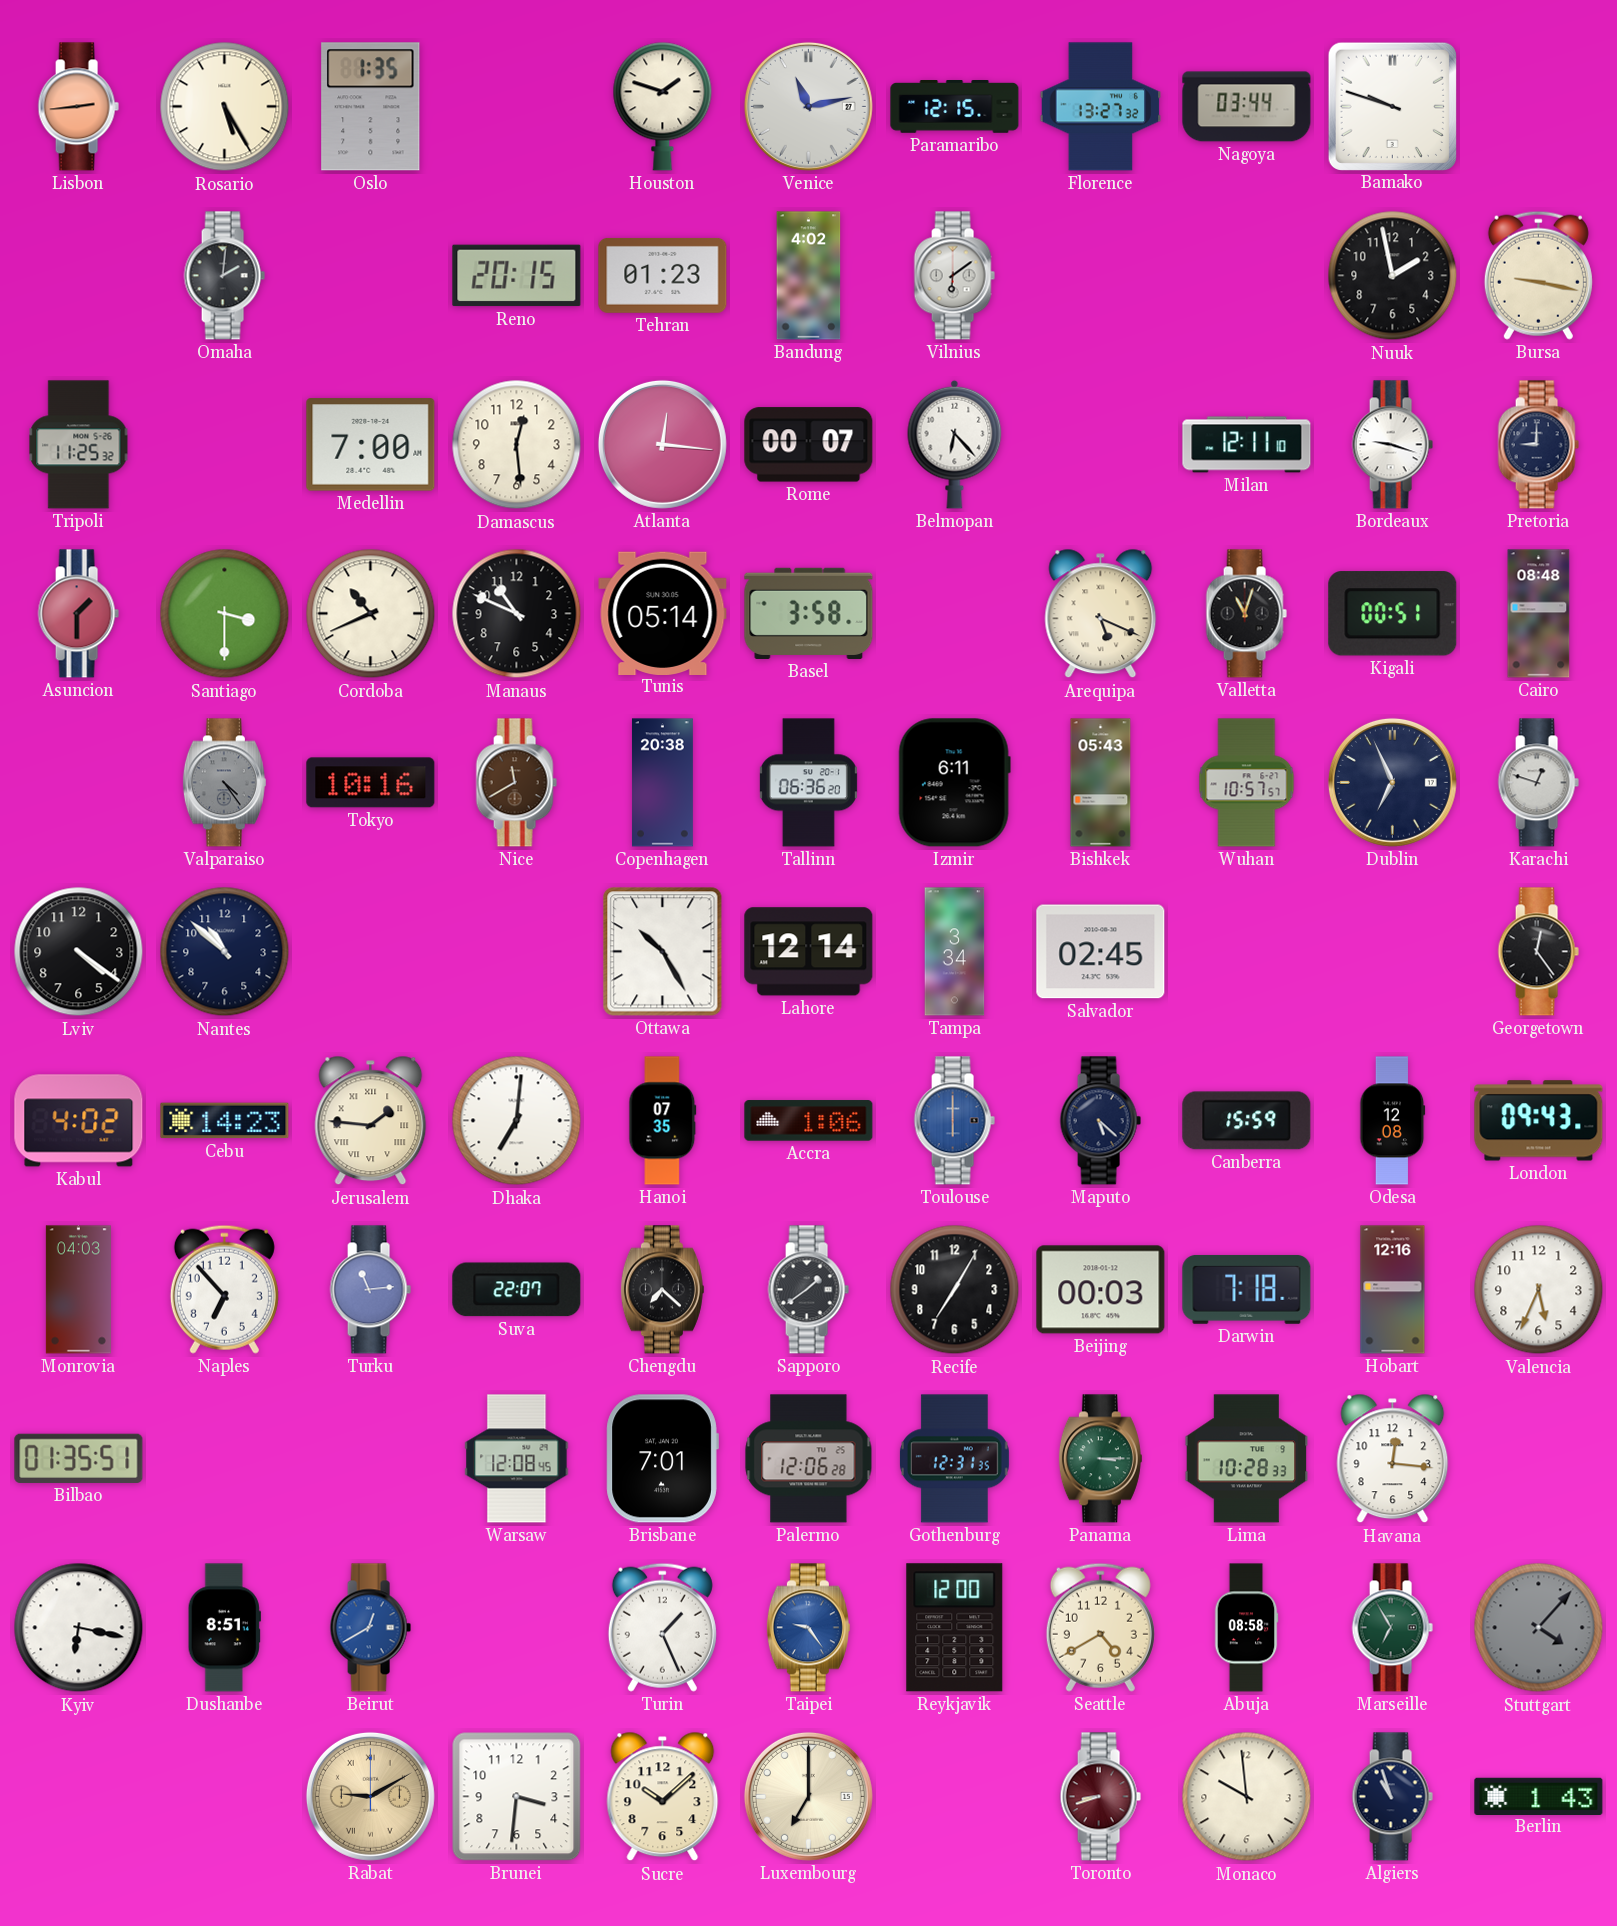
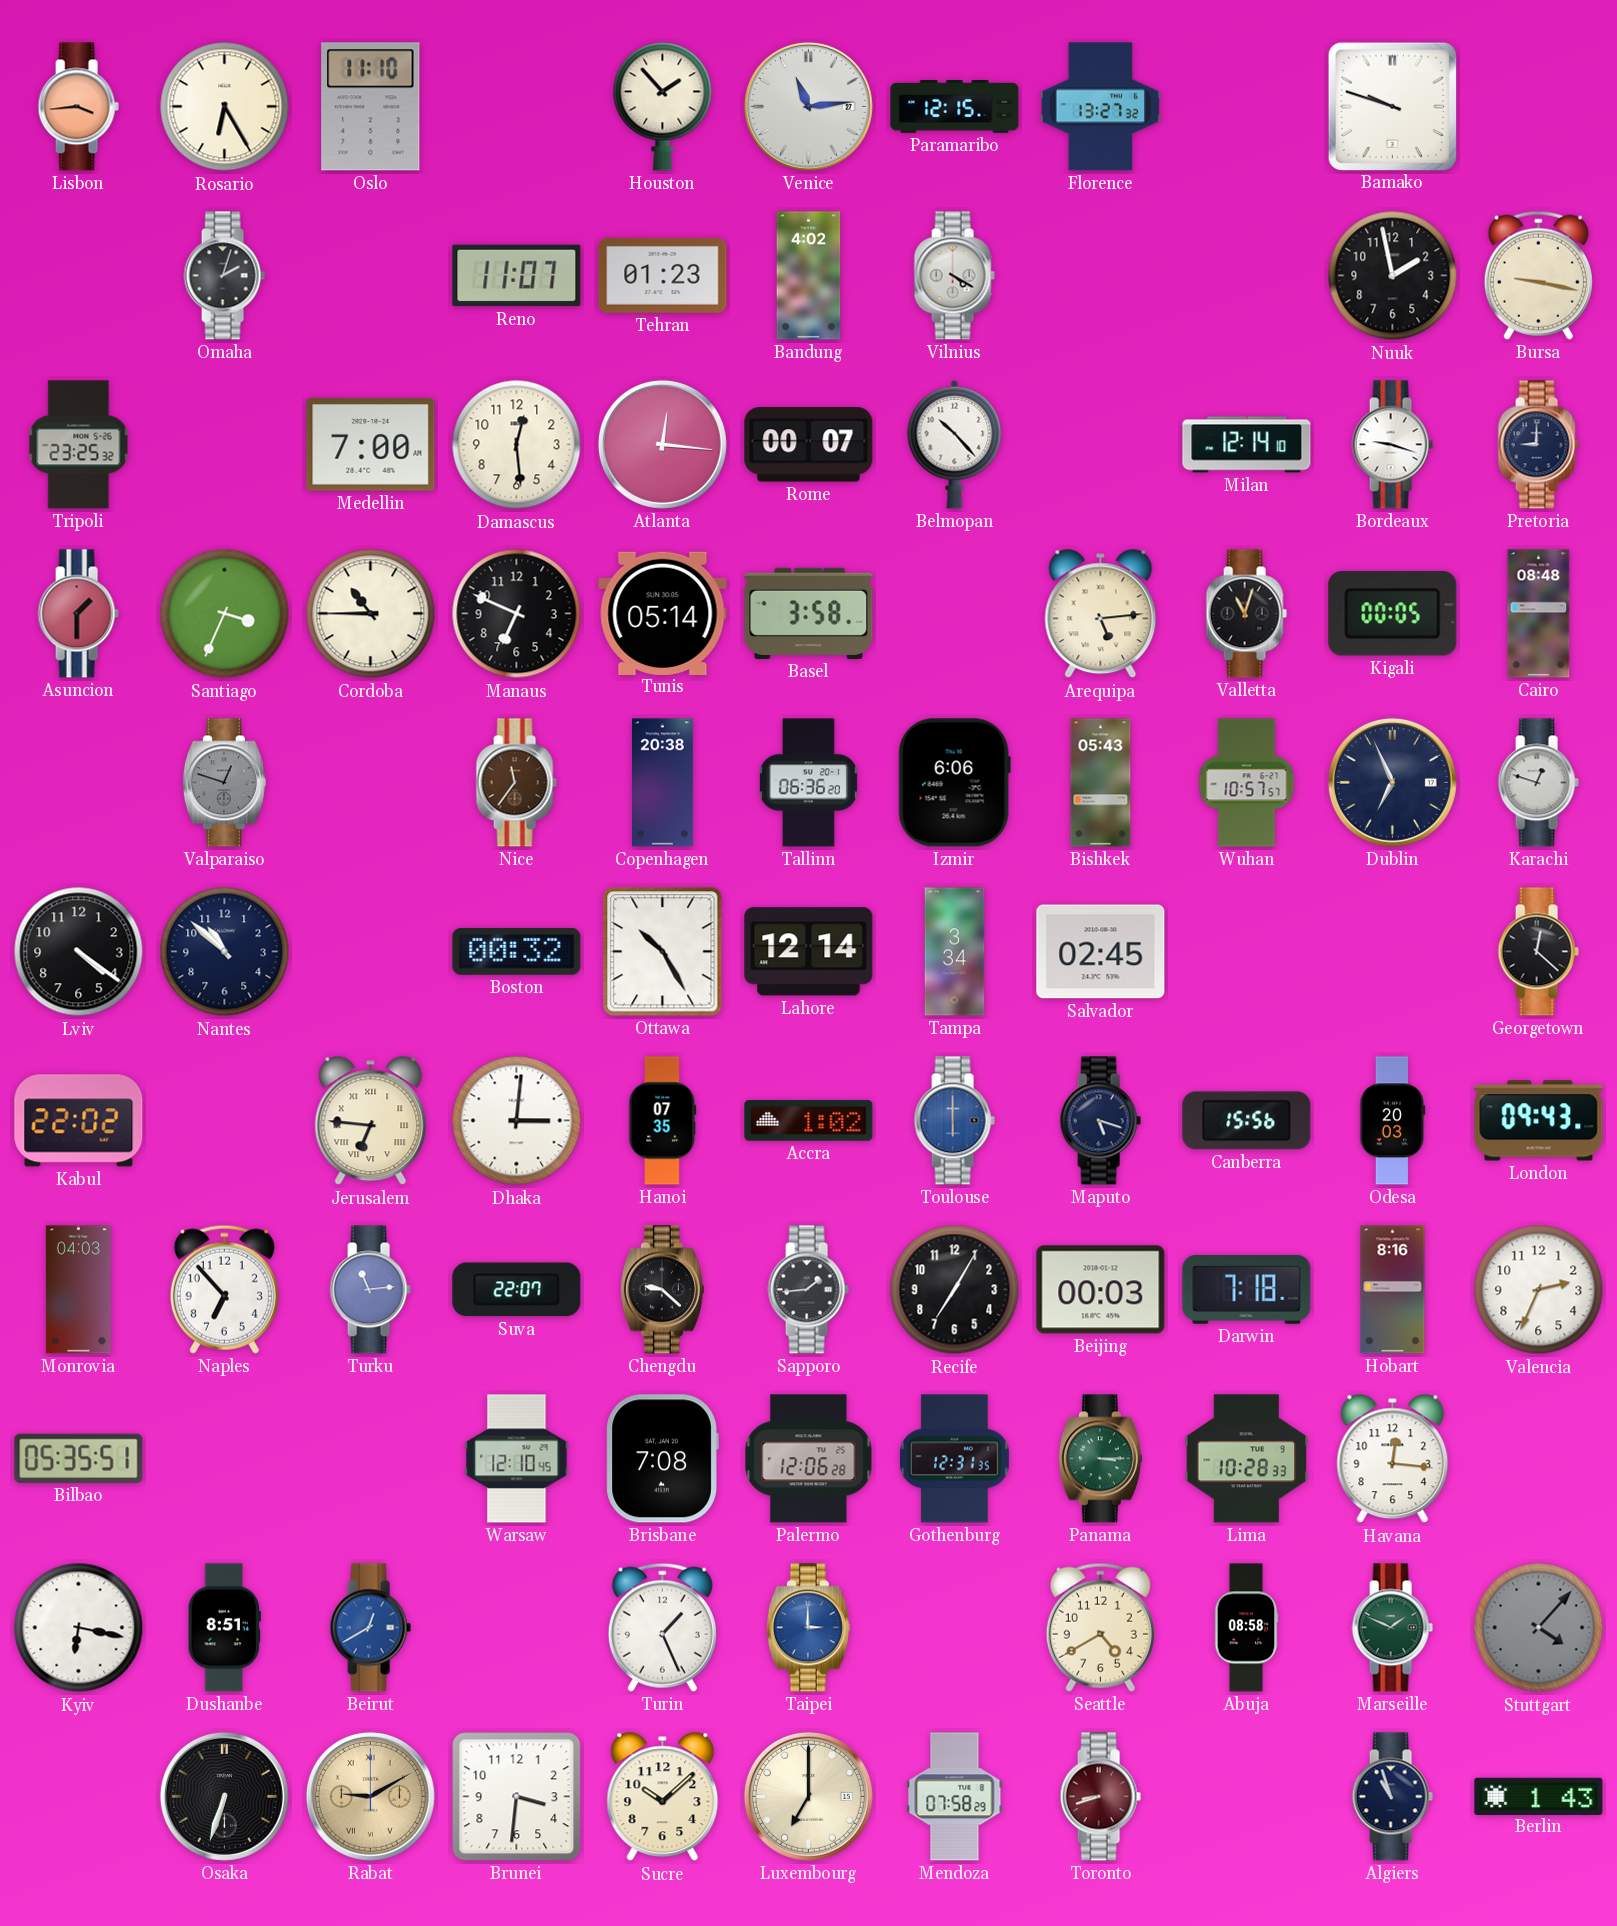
Lisbon: 2:44 -> 3:44 (78, 107)
Rosario: 5:25 -> 6:25 (225, 107)
Oslo: 1:35 -> 11:10 (371, 107)
Houston: 1:48 -> 1:53 (663, 106)
Venice: 11:13 -> 11:14 (808, 106)
Nagoya: 03:44 -> none (1247, 107)
Omaha: 2:01 -> 2:03 (224, 276)
Reno: 20:15 -> 11:07 (517, 276)
Vilnius: 6:09 -> 4:20 (954, 276)
Tripoli: 11:25 -> 23:25 (79, 445)
Belmopan: 6:23 -> 10:23 (955, 444)
Milan: 12:11 -> 12:14 (1247, 445)
Santiago: 3:30 -> 3:34 (225, 614)
Cordoba: 10:41 -> 10:45 (371, 614)
Manaus: 10:49 -> 6:49 (517, 614)
Arequipa: 5:19 -> 5:14 (1101, 614)
Kigali: 00:51 -> 00:05 (1393, 614)
Valparaiso: 4:24 -> 12:48 (224, 783)
Tokyo: 10:16 -> none (371, 783)
Nice: 11:40 -> 11:36 (516, 783)
Izmir: 6:11 -> 6:06 (954, 783)
Boston: none -> 00:32 (517, 951)
Georgetown: 12:24 -> 12:22 (1538, 952)
Kabul: 4:02 -> 22:02 (79, 1121)
Cebu: 14:23 -> none (225, 1121)
Jerusalem: 1:46 -> 6:46 (371, 1121)
Dhaka: 7:01 -> 3:01 (517, 1121)
Accra: 1:06 -> 1:02 (809, 1121)
Maputo: 5:22 -> 5:18 (1100, 1121)
Canberra: 15:59 -> 15:56 (1247, 1121)
Odesa: 12:08 -> 20:03 (1393, 1121)
Chengdu: 7:22 -> 9:22 (662, 1290)
Sapporo: 1:39 -> 1:44 (808, 1290)
Hobart: 12:16 -> 8:16 (1393, 1290)
Valencia: 5:34 -> 2:34 (1539, 1290)
Bilbao: 01:35 -> 05:35 (79, 1458)
Warsaw: 12:08 -> 12:10 (517, 1459)
Brisbane: 7:01 -> 7:08 (662, 1459)
Taipei: 9:24 -> 3:00 (808, 1628)
Reykjavik: 12:00 -> none (955, 1628)
Marseille: 6:55 -> 1:49 (1392, 1628)
Osaka: none -> 6:33 (224, 1796)
Mendoza: none -> 07:58 (955, 1797)
Monaco: 9:59 -> none (1247, 1797)
